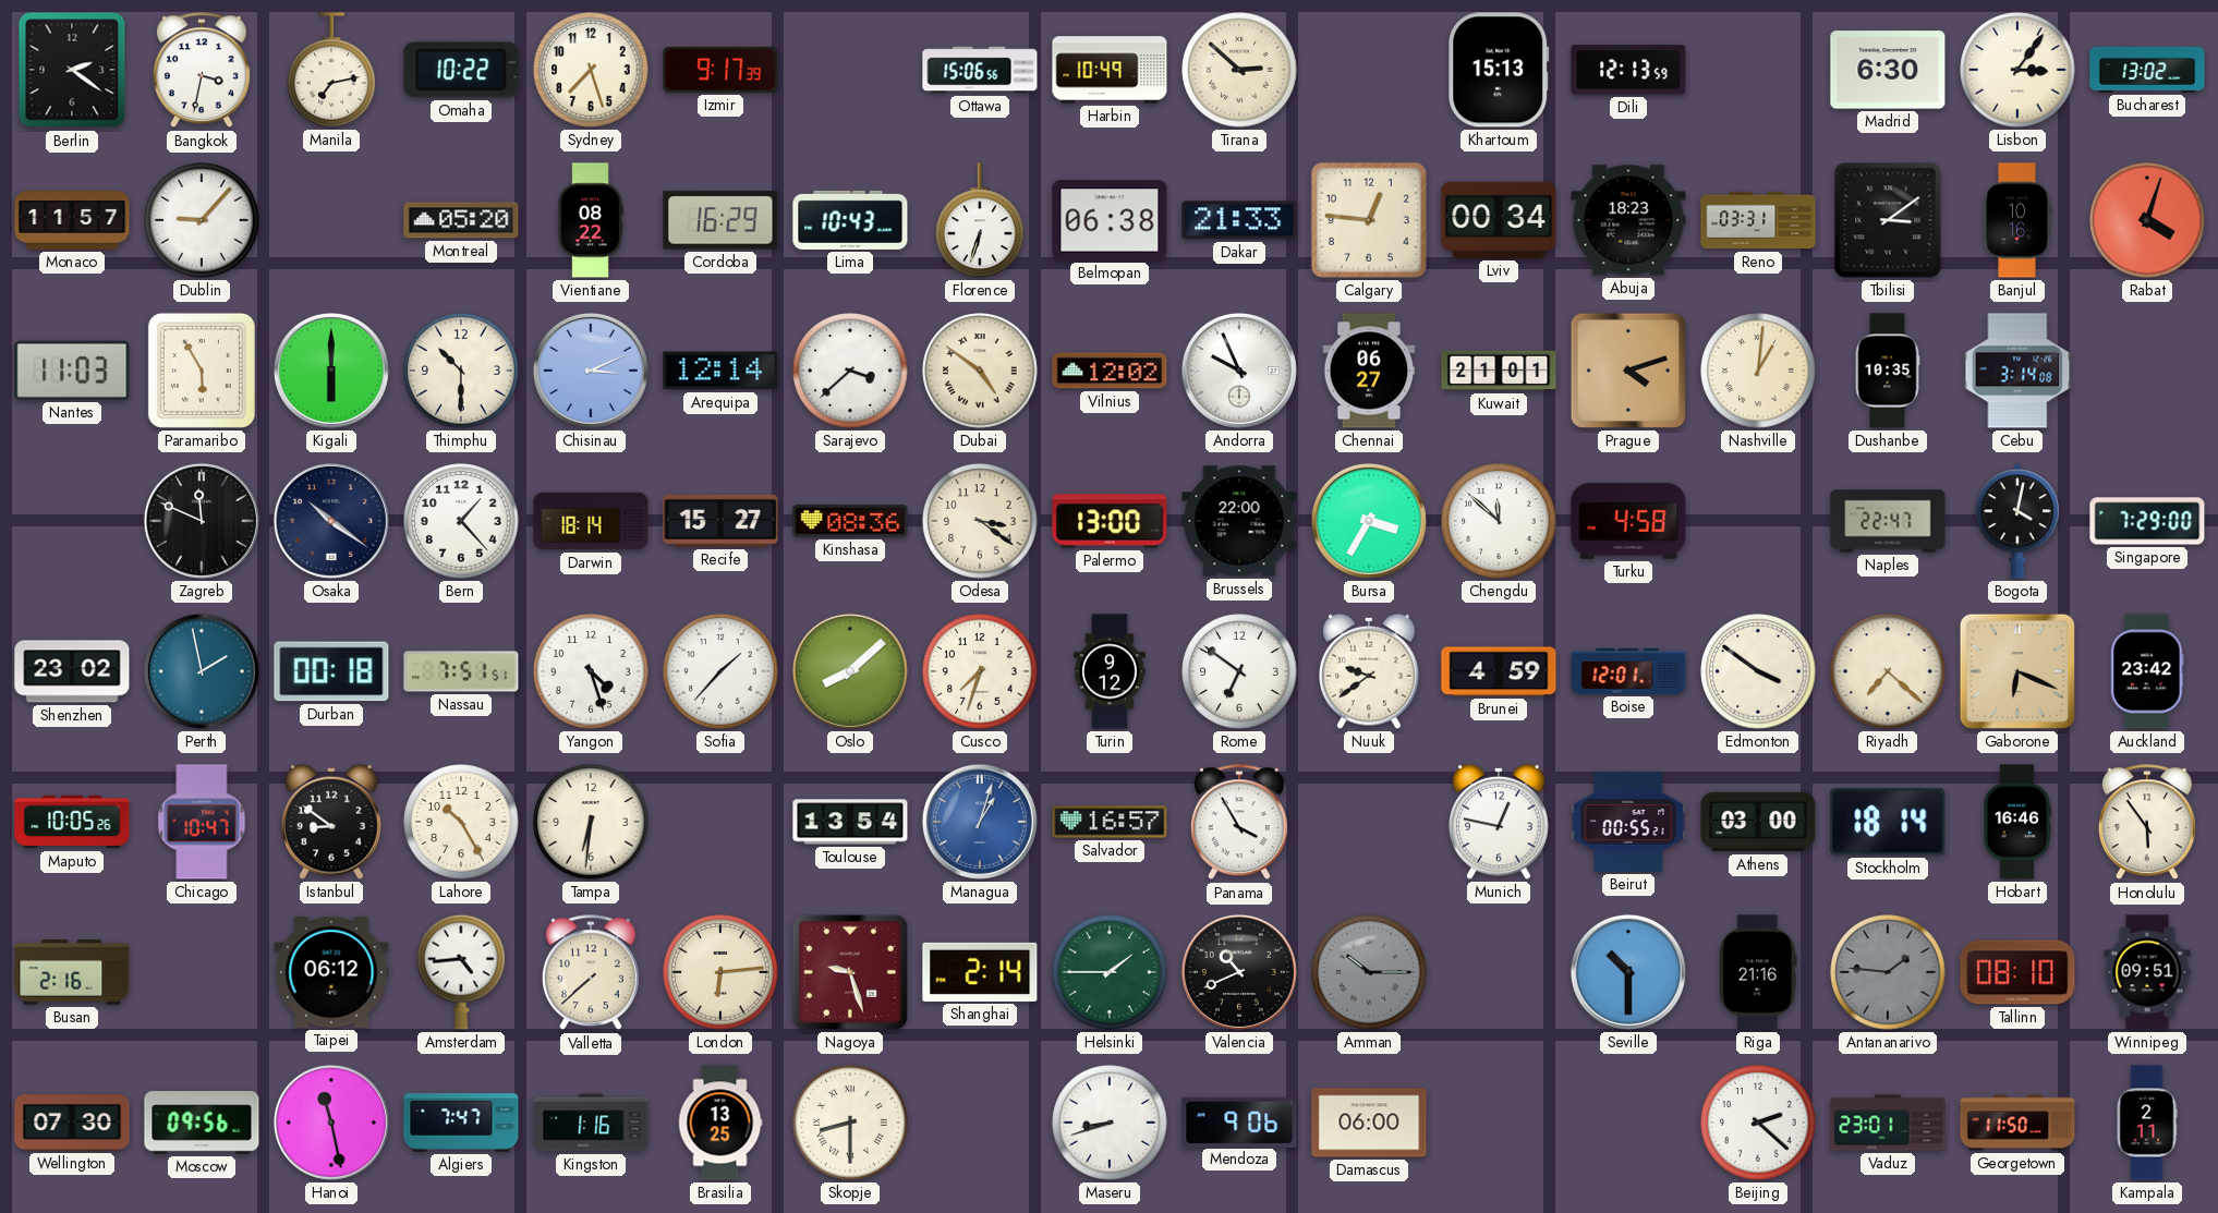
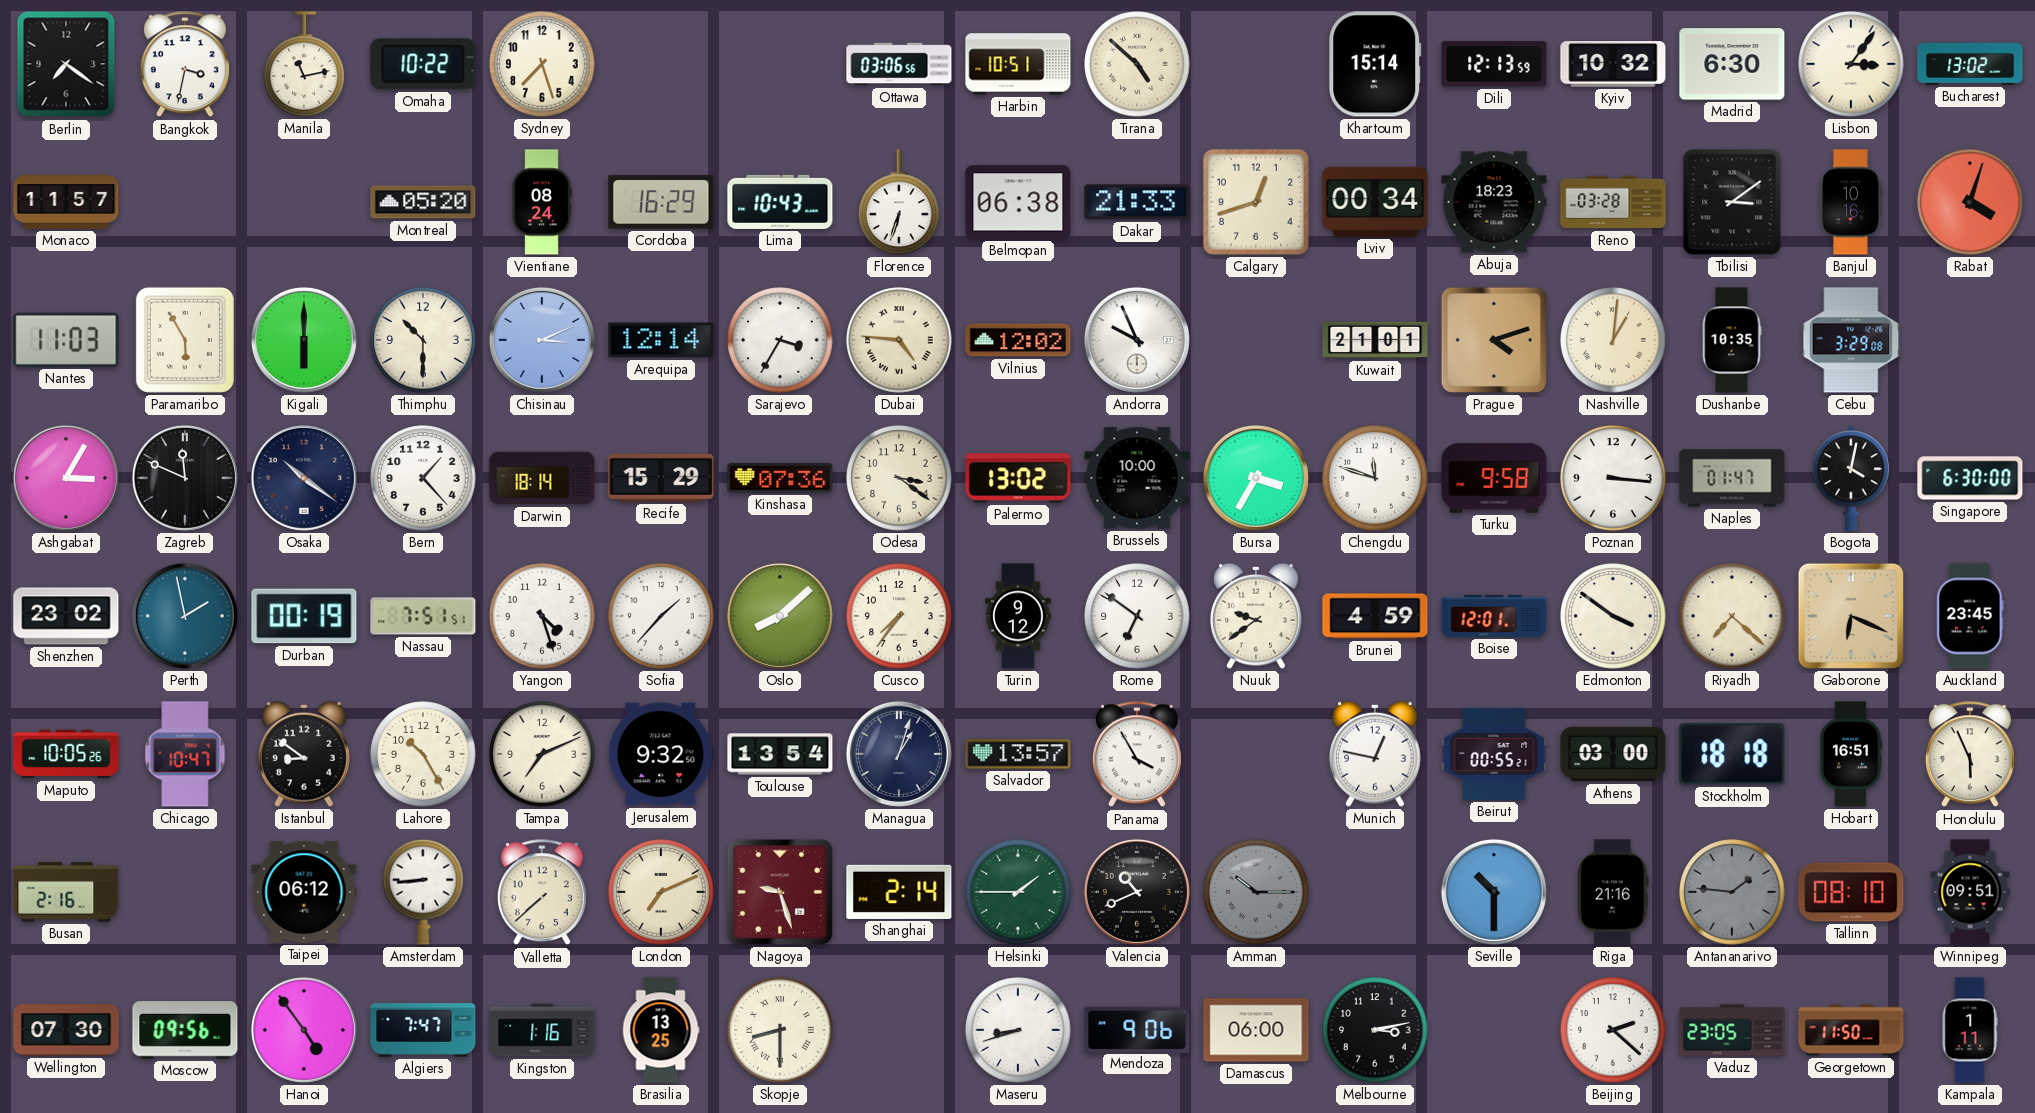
Berlin: 2:21 -> 7:21 (66, 64)
Manila: 7:13 -> 11:13 (304, 64)
Izmir: 9:17 -> none (720, 70)
Ottawa: 15:06 -> 03:06 (899, 64)
Harbin: 10:49 -> 10:51 (1018, 64)
Tirana: 2:52 -> 4:52 (1137, 64)
Khartoum: 15:13 -> 15:14 (1375, 64)
Kyiv: none -> 10:32 (1613, 65)
Dublin: 9:07 -> none (202, 220)
Vientiane: 08:22 -> 08:24 (542, 202)
Calgary: 12:46 -> 12:42 (1256, 202)
Reno: 03:31 -> 03:28 (1613, 202)
Sarajevo: 3:38 -> 3:35 (780, 340)
Dubai: 4:51 -> 4:46 (899, 340)
Chennai: 06:27 -> none (1369, 371)
Cebu: 3:14 -> 3:29 (1851, 340)
Ashgabat: none -> 3:05 (66, 478)
Recife: 15:27 -> 15:29 (661, 478)
Kinshasa: 08:36 -> 07:36 (780, 478)
Palermo: 13:00 -> 13:02 (1018, 478)
Brussels: 22:00 -> 10:00 (1137, 478)
Chengdu: 11:52 -> 11:48 (1375, 478)
Turku: 4:58 -> 9:58 (1494, 478)
Poznan: none -> 3:16 (1613, 478)
Naples: 22:47 -> 01:47 (1732, 478)
Singapore: 7:29 -> 6:30 (1970, 478)
Durban: 00:18 -> 00:19 (304, 616)
Cusco: 7:33 -> 7:36 (899, 616)
Auckland: 23:42 -> 23:45 (1970, 616)
Tampa: 6:31 -> 7:11 (542, 754)
Jerusalem: none -> 9:32 (661, 754)
Managua dial: blue -> navy (899, 754)
Salvador: 16:57 -> 13:57 (1018, 754)
Stockholm: 18:14 -> 18:18 (1732, 754)
Hobart: 16:46 -> 16:51 (1851, 754)
Honolulu: 5:54 -> 5:56 (1970, 755)
Amsterdam: 4:44 -> 8:44 (423, 892)
London: 6:14 -> 7:11 (661, 892)
Hanoi: 11:28 -> 4:54 (304, 1030)
Melbourne: none -> 3:13 (1375, 1030)
Vaduz: 23:01 -> 23:05 (1732, 1030)
Kampala: 2:11 -> 1:11 (1970, 1030)
